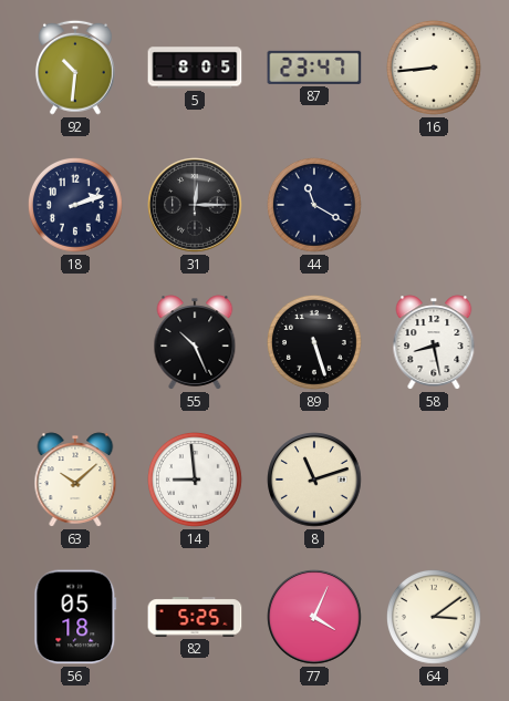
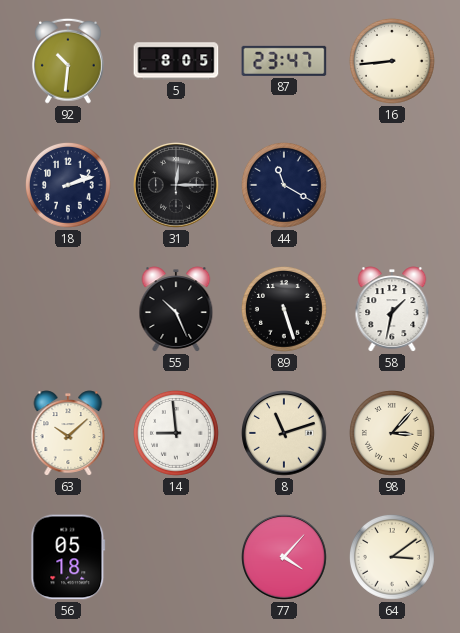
58: 8:28 -> 1:32 (392, 309)
98: none -> 3:07 (392, 433)
82: 5:25 -> none (195, 617)
77: 4:04 -> 4:07 (284, 557)
